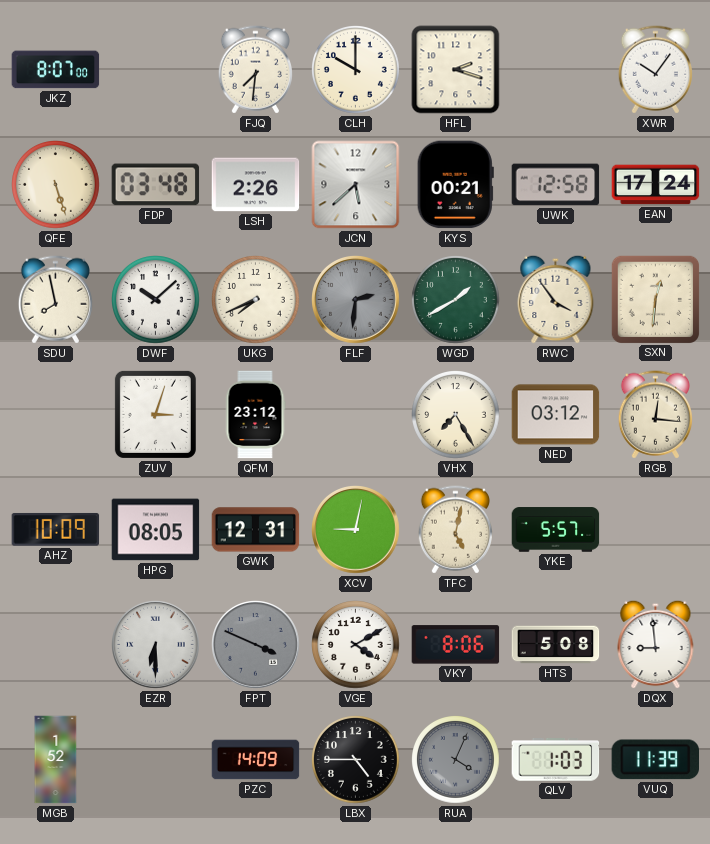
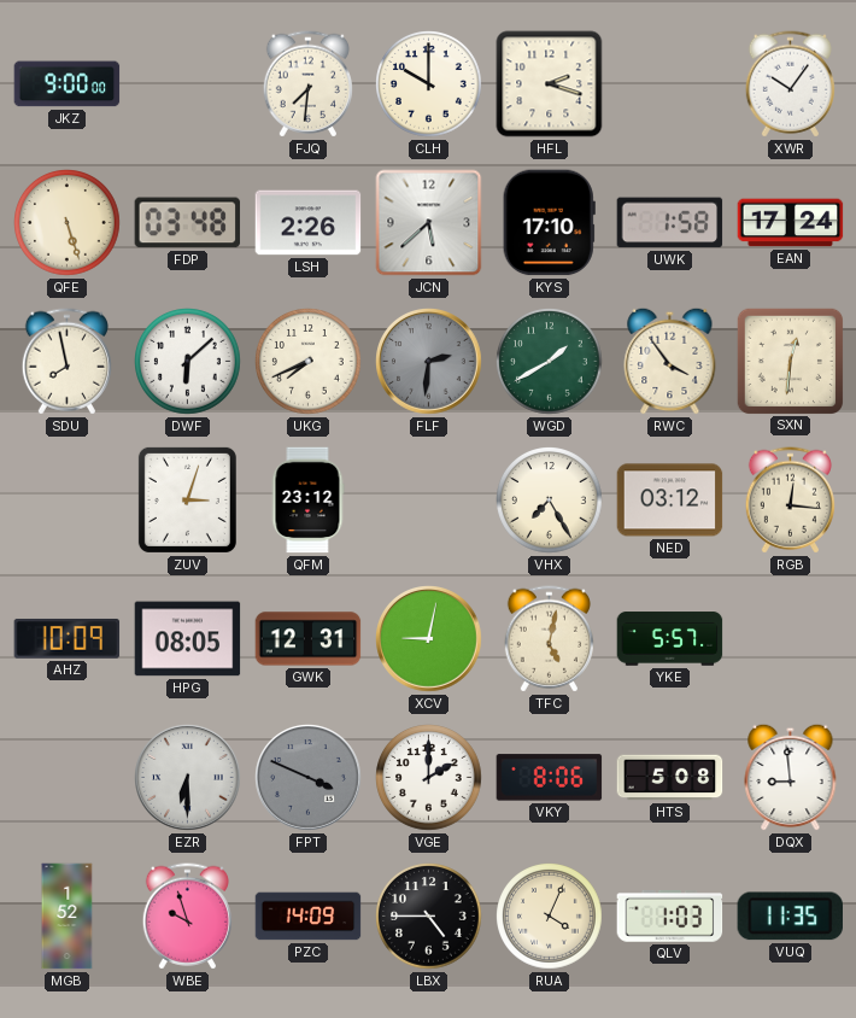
JKZ: 8:07 -> 9:00 (68, 84)
KYS: 00:21 -> 17:10 (549, 223)
UWK: 12:58 -> 1:58 (670, 223)
DWF: 10:08 -> 6:08 (188, 362)
VGE: 4:10 -> 2:00 (429, 778)
WBE: none -> 9:57 (187, 917)
RUA dial: grey -> cream (550, 917)
VUQ: 11:39 -> 11:35 (790, 917)
